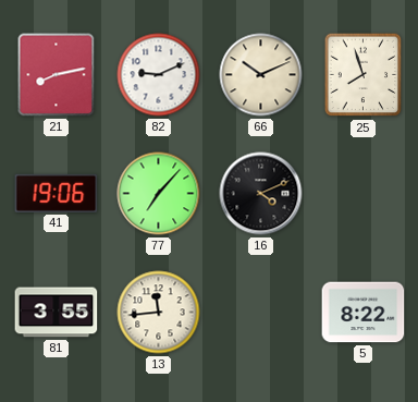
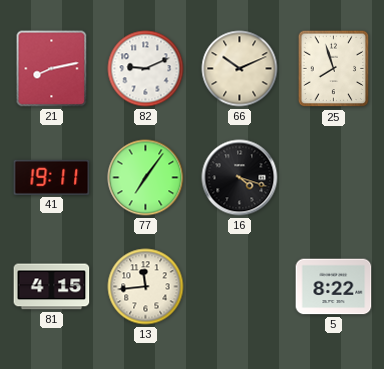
41: 19:06 -> 19:11 (52, 177)
77: 7:07 -> 7:06 (146, 178)
16: 4:11 -> 4:18 (240, 178)
81: 3:55 -> 4:15 (52, 287)
